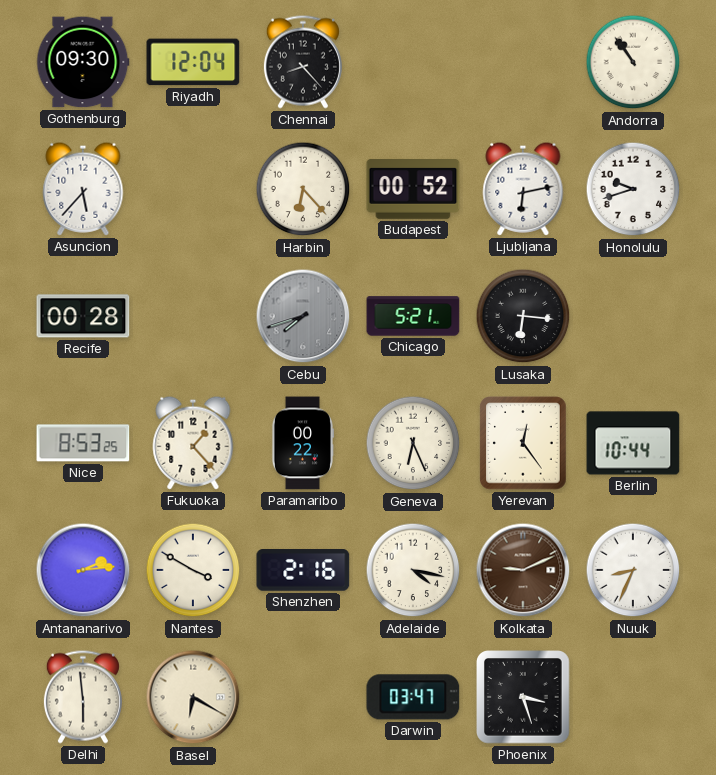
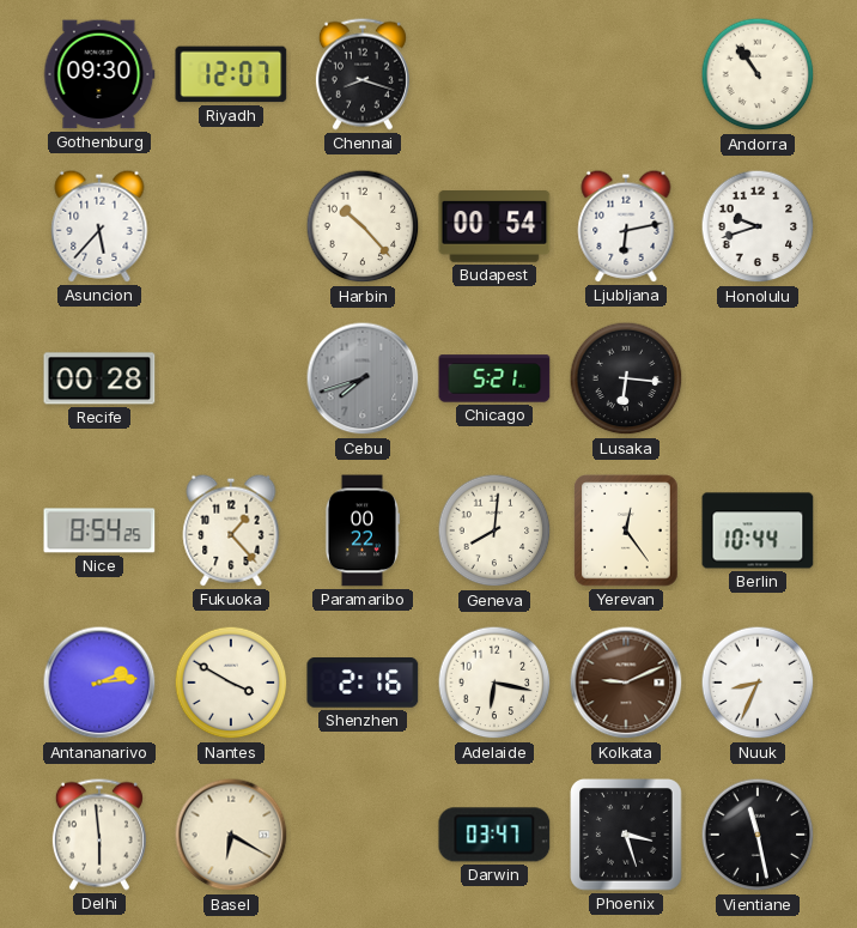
Riyadh: 12:04 -> 12:07 (231, 74)
Chennai: 8:23 -> 8:18 (363, 74)
Harbin: 6:23 -> 10:23 (363, 226)
Budapest: 00:52 -> 00:54 (494, 226)
Nice: 8:53 -> 8:54 (99, 530)
Geneva: 6:26 -> 8:01 (494, 530)
Adelaide: 4:17 -> 6:17 (494, 683)
Vientiane: none -> 11:28 (758, 835)
